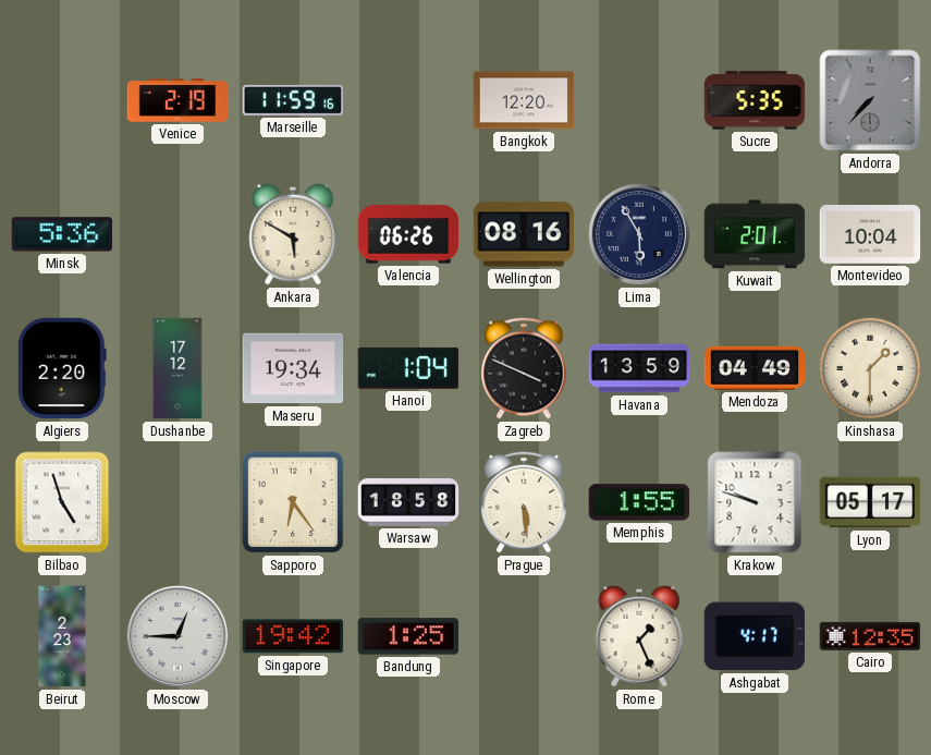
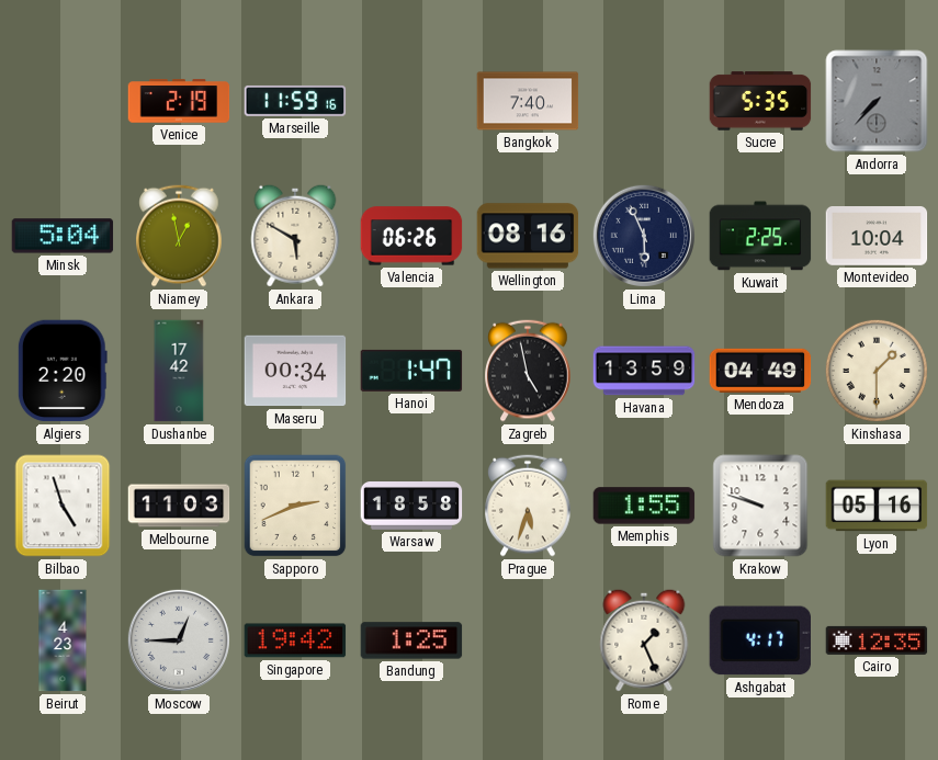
Bangkok: 12:20 -> 7:40 (528, 101)
Minsk: 5:36 -> 5:04 (63, 236)
Niamey: none -> 12:58 (179, 236)
Lima: 5:55 -> 5:56 (644, 236)
Kuwait: 2:01 -> 2:25 (760, 236)
Dushanbe: 17:12 -> 17:42 (179, 371)
Maseru: 19:34 -> 00:34 (295, 371)
Hanoi: 1:04 -> 1:47 (411, 371)
Zagreb: 3:49 -> 4:58 (528, 371)
Melbourne: none -> 11:03 (179, 506)
Sapporo: 6:24 -> 2:41 (295, 506)
Prague: 5:29 -> 5:33 (528, 506)
Lyon: 05:17 -> 05:16 (877, 506)
Beirut: 2:23 -> 4:23 (63, 640)
